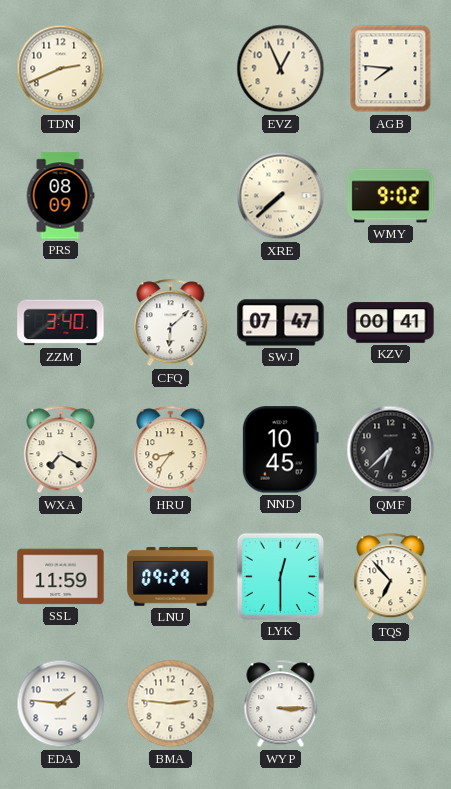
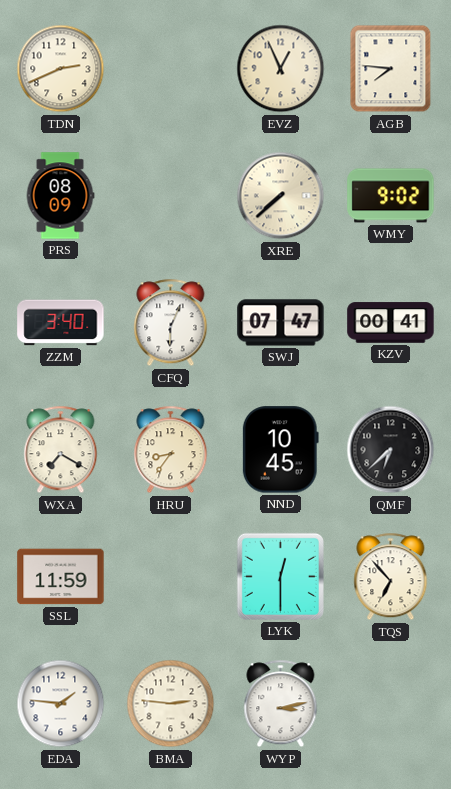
CFQ: 6:08 -> 6:04 (171, 323)
LNU: 09:29 -> none (171, 576)
WYP: 3:15 -> 3:13 (281, 704)
